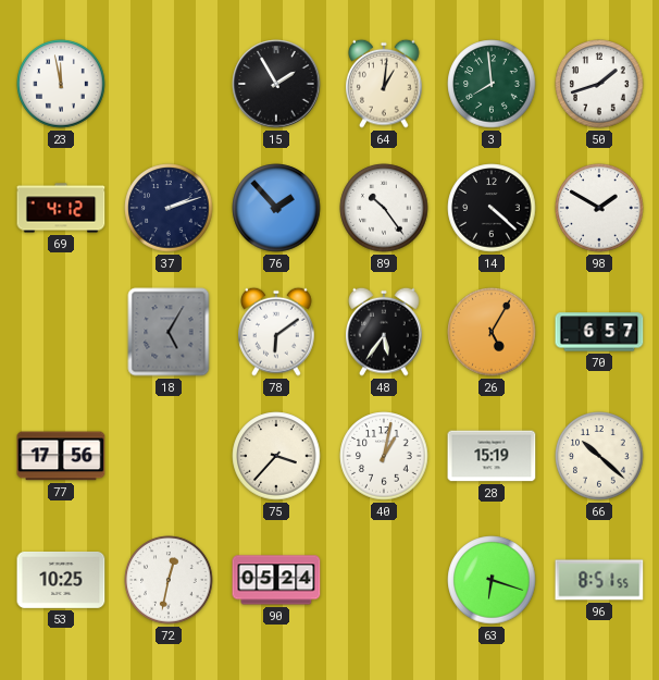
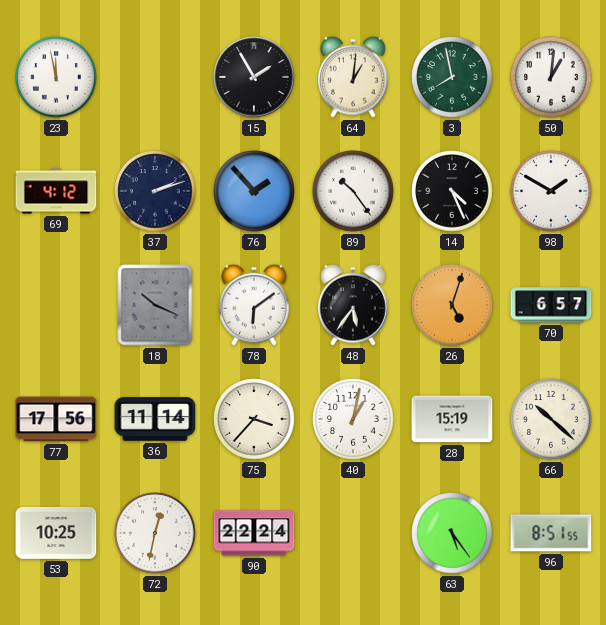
3: 7:59 -> 7:58 (452, 77)
50: 1:42 -> 1:01 (551, 77)
14: 4:22 -> 4:26 (452, 191)
18: 5:05 -> 10:19 (155, 305)
26: 5:05 -> 5:03 (452, 305)
36: none -> 11:14 (155, 419)
90: 05:24 -> 22:24 (254, 533)
63: 6:18 -> 5:24 (452, 533)
